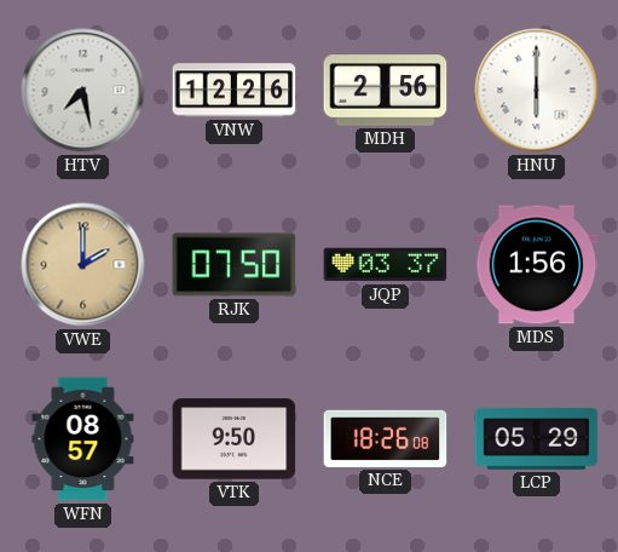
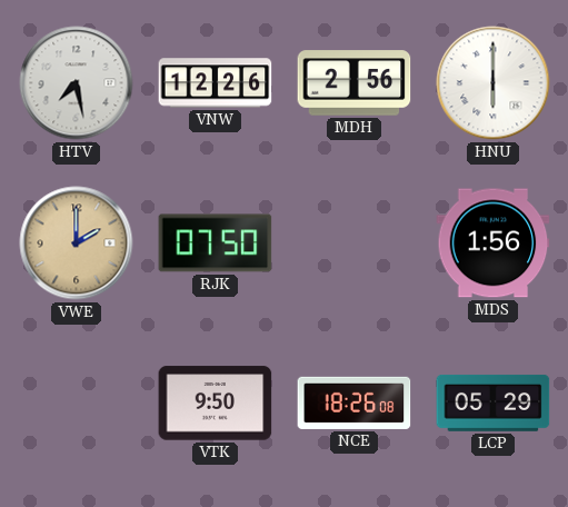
JQP: 03:37 -> none (386, 265)
WFN: 08:57 -> none (83, 439)
